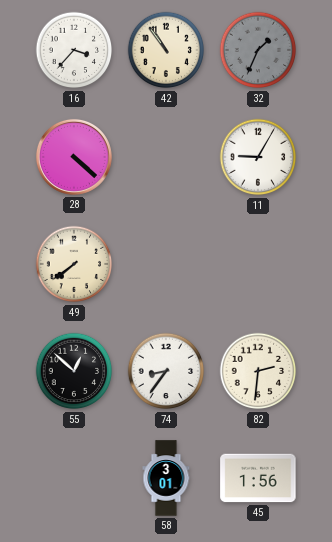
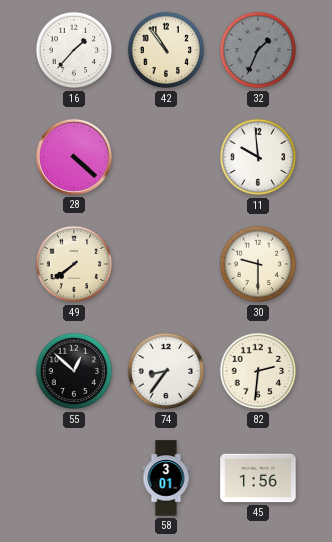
16: 3:37 -> 1:37 (74, 50)
11: 9:05 -> 9:59 (258, 157)
30: none -> 9:30 (258, 264)
